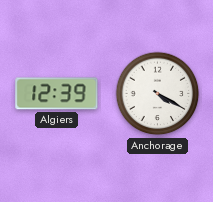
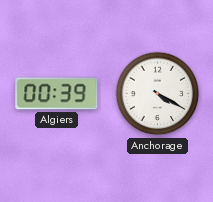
Algiers: 12:39 -> 00:39 (57, 94)
